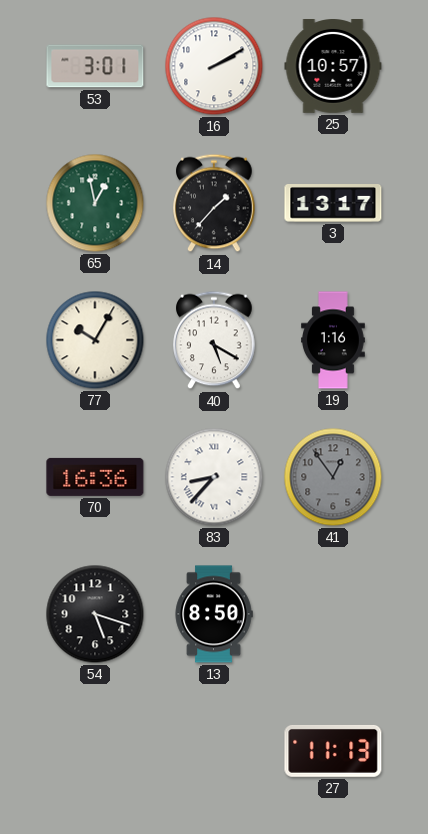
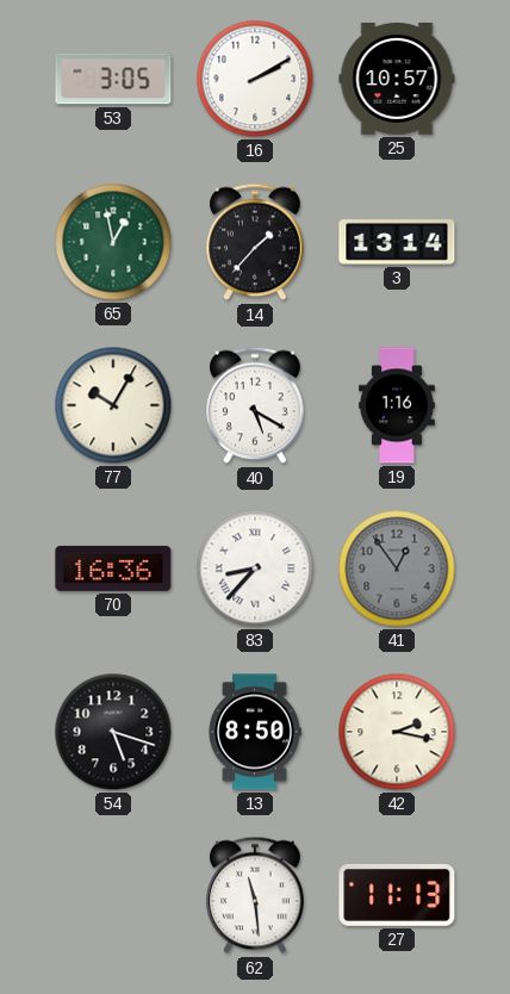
53: 3:01 -> 3:05 (113, 79)
3: 13:17 -> 13:14 (397, 243)
42: none -> 2:17 (397, 732)
62: none -> 11:29 (255, 895)
